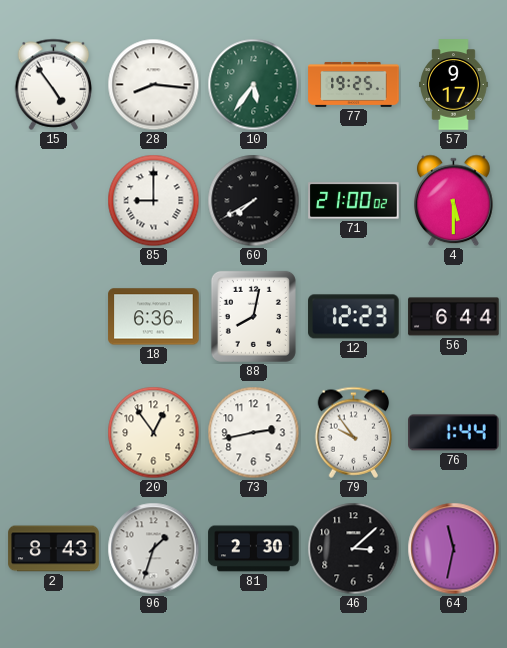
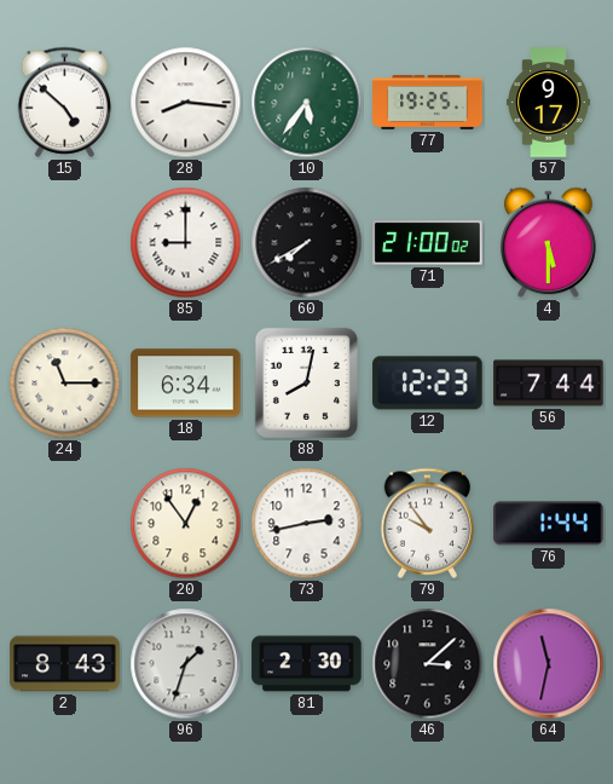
15: 4:54 -> 4:52 (65, 102)
24: none -> 11:15 (65, 384)
18: 6:36 -> 6:34 (186, 384)
56: 6:44 -> 7:44 (549, 384)
